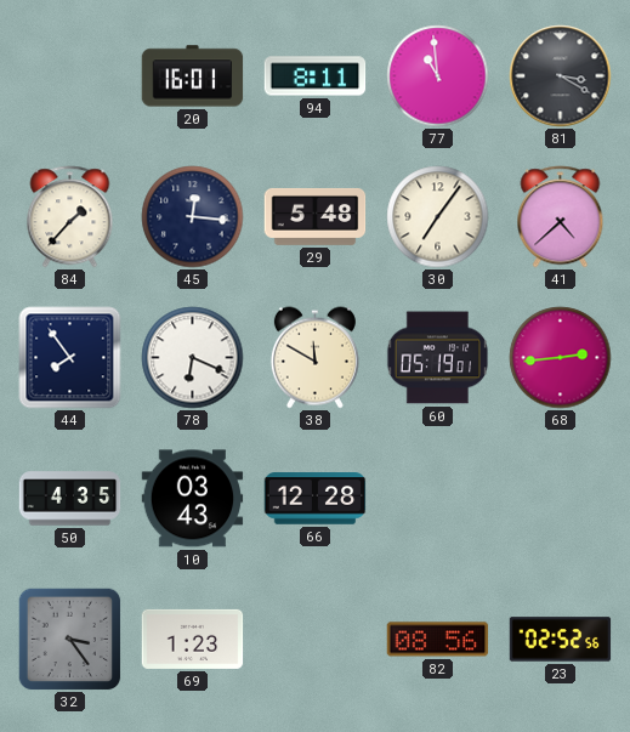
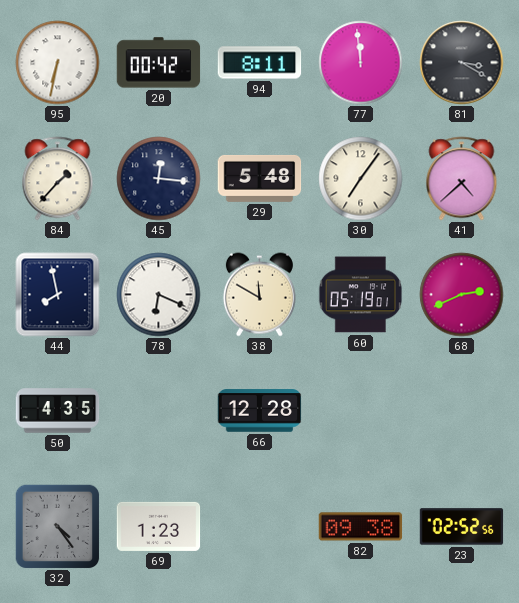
95: none -> 6:32 (58, 63)
20: 16:01 -> 00:42 (159, 63)
77: 10:59 -> 11:59 (361, 63)
44: 7:54 -> 7:58 (58, 295)
68: 2:44 -> 2:41 (462, 295)
10: 03:43 -> none (193, 499)
32: 3:24 -> 4:24 (57, 526)
82: 08:56 -> 09:38 (361, 527)
